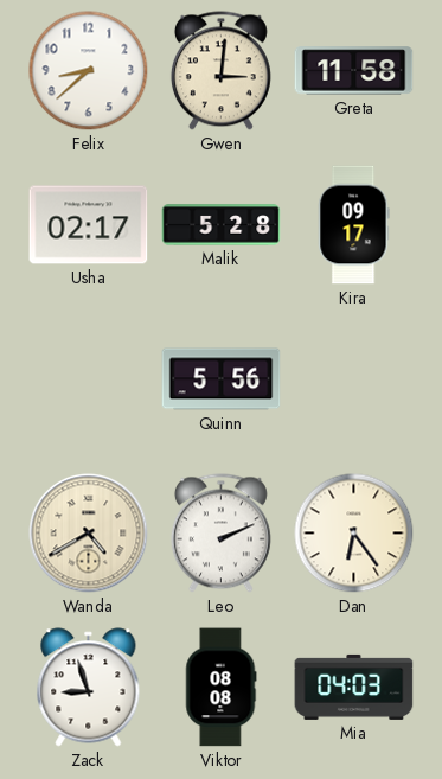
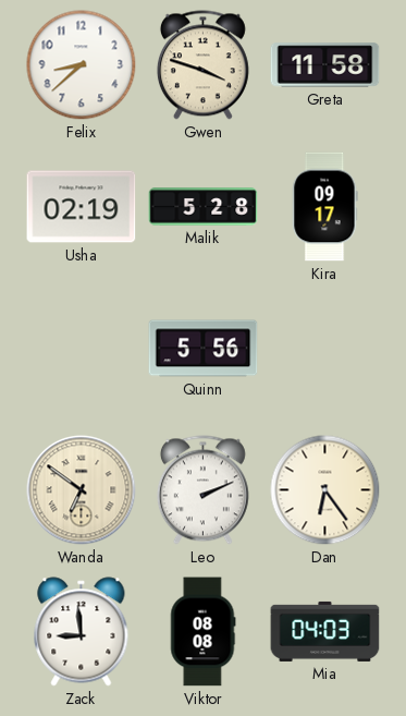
Gwen: 3:01 -> 3:48 (202, 65)
Usha: 02:17 -> 02:19 (82, 207)
Wanda: 4:40 -> 6:51 (82, 490)
Zack: 8:57 -> 8:59 (82, 632)
